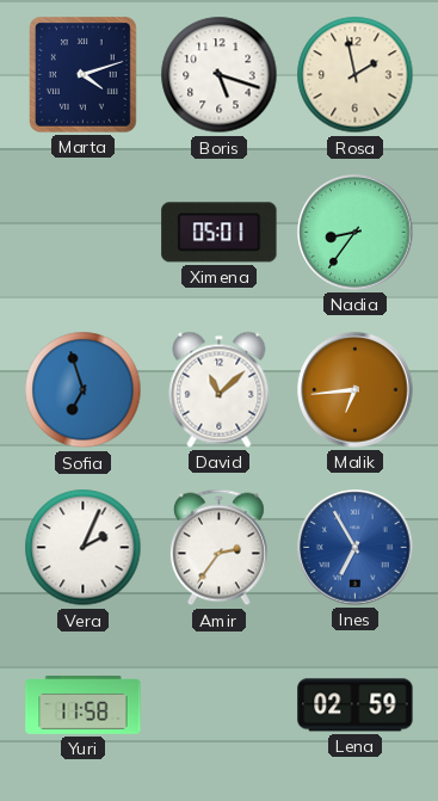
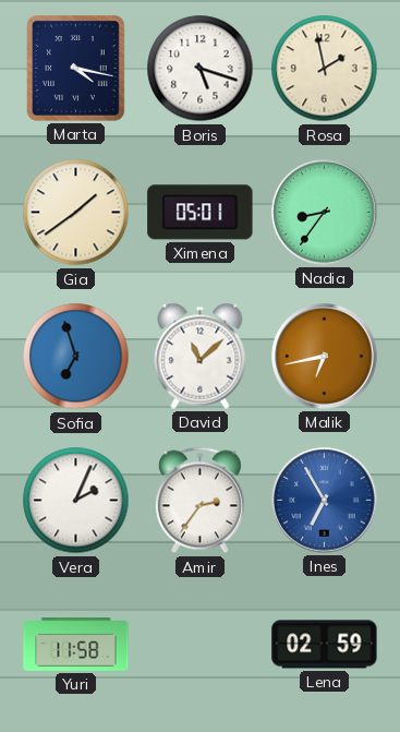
Marta: 4:12 -> 4:17 (76, 69)
Gia: none -> 1:39 (76, 213)
Malik: 6:44 -> 6:43 (325, 357)
